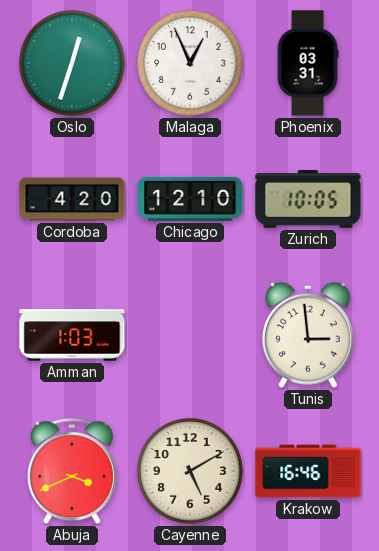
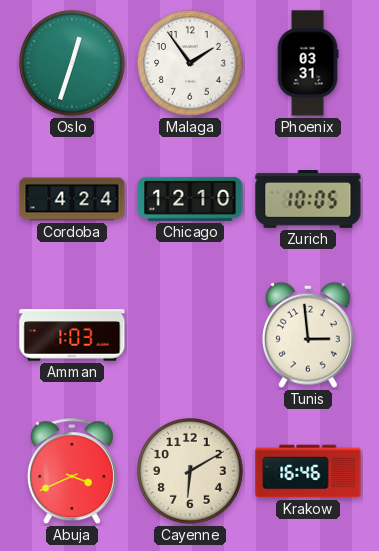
Malaga: 12:56 -> 1:54 (191, 64)
Cordoba: 4:20 -> 4:24 (72, 199)
Cayenne: 5:10 -> 6:10 (191, 472)
